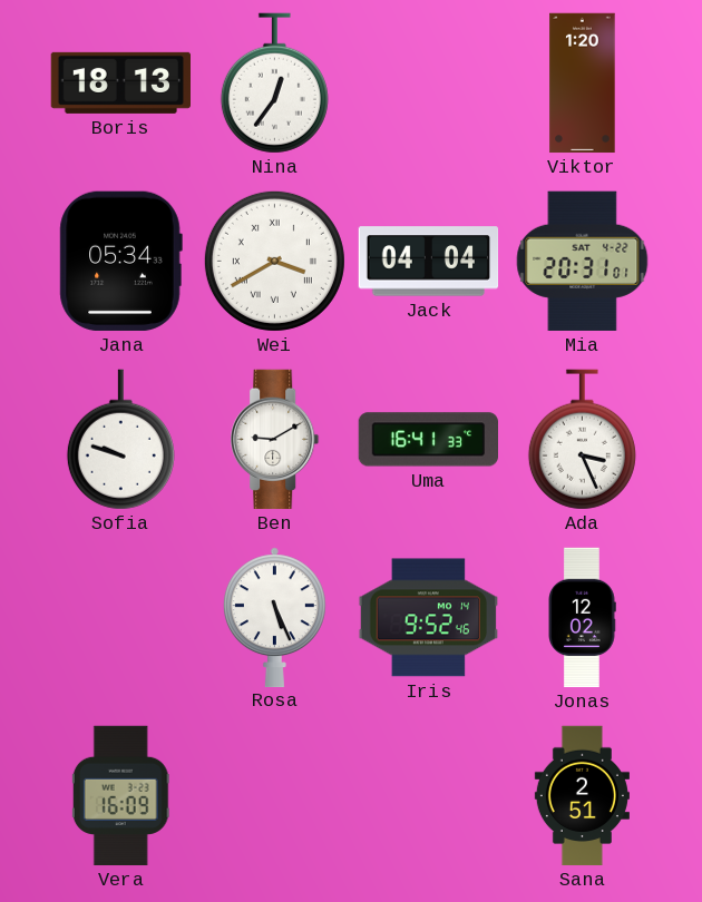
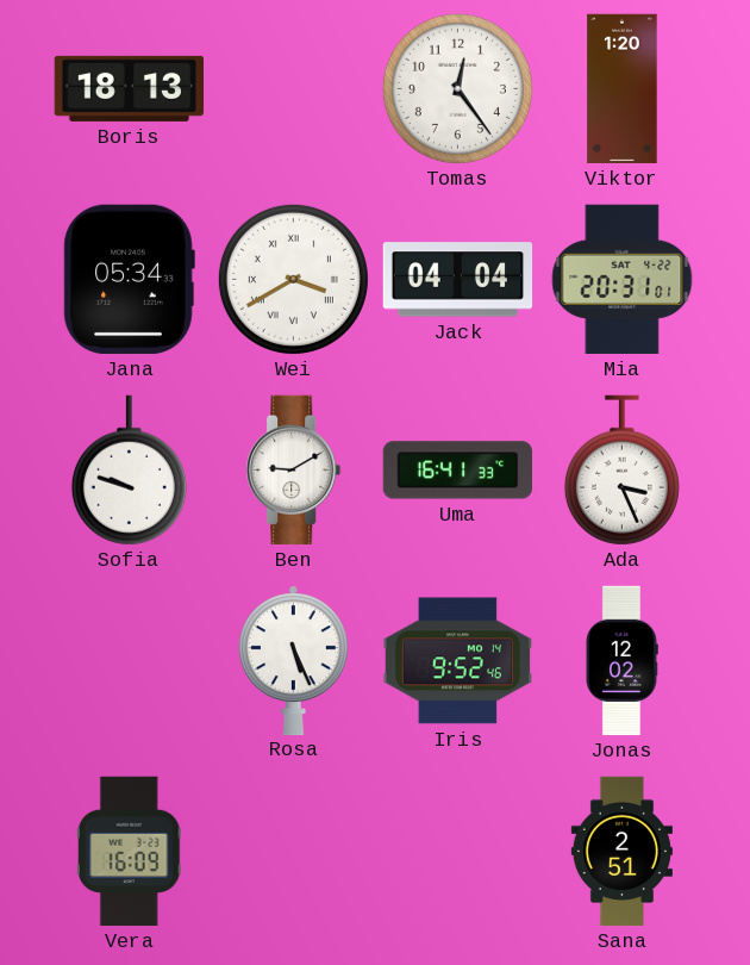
Nina: 12:36 -> none (274, 84)
Tomas: none -> 12:24 (457, 88)
